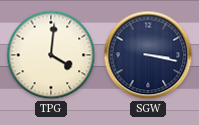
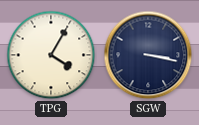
TPG: 4:01 -> 4:05 (51, 55)
